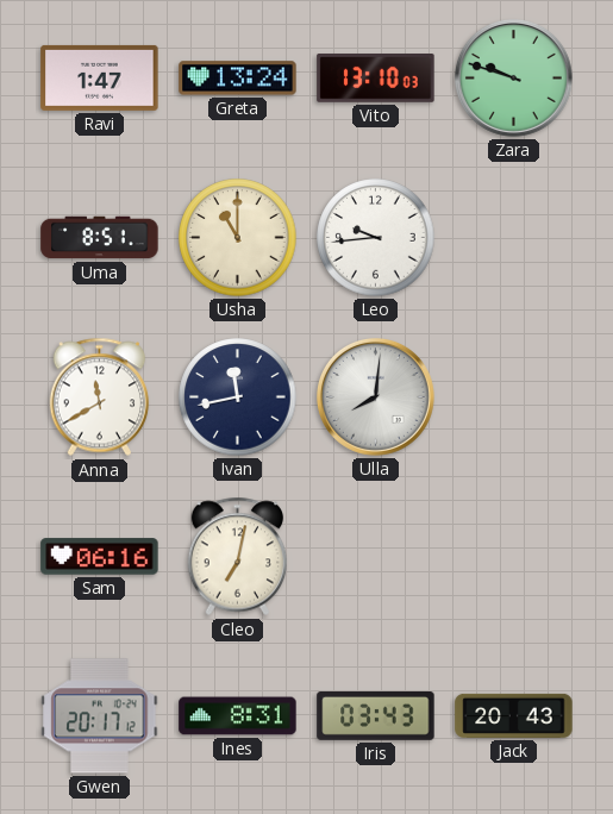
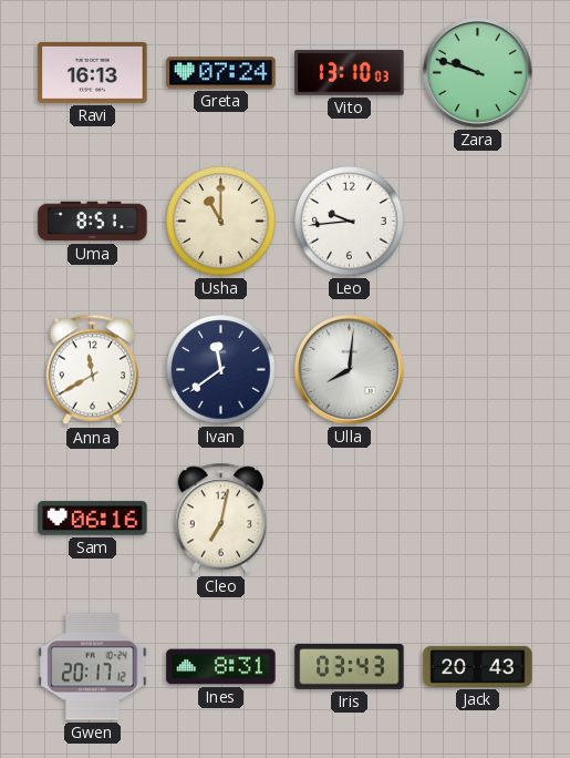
Ravi: 1:47 -> 16:13 (93, 72)
Greta: 13:24 -> 07:24 (221, 73)
Ivan: 11:43 -> 11:39 (221, 370)
